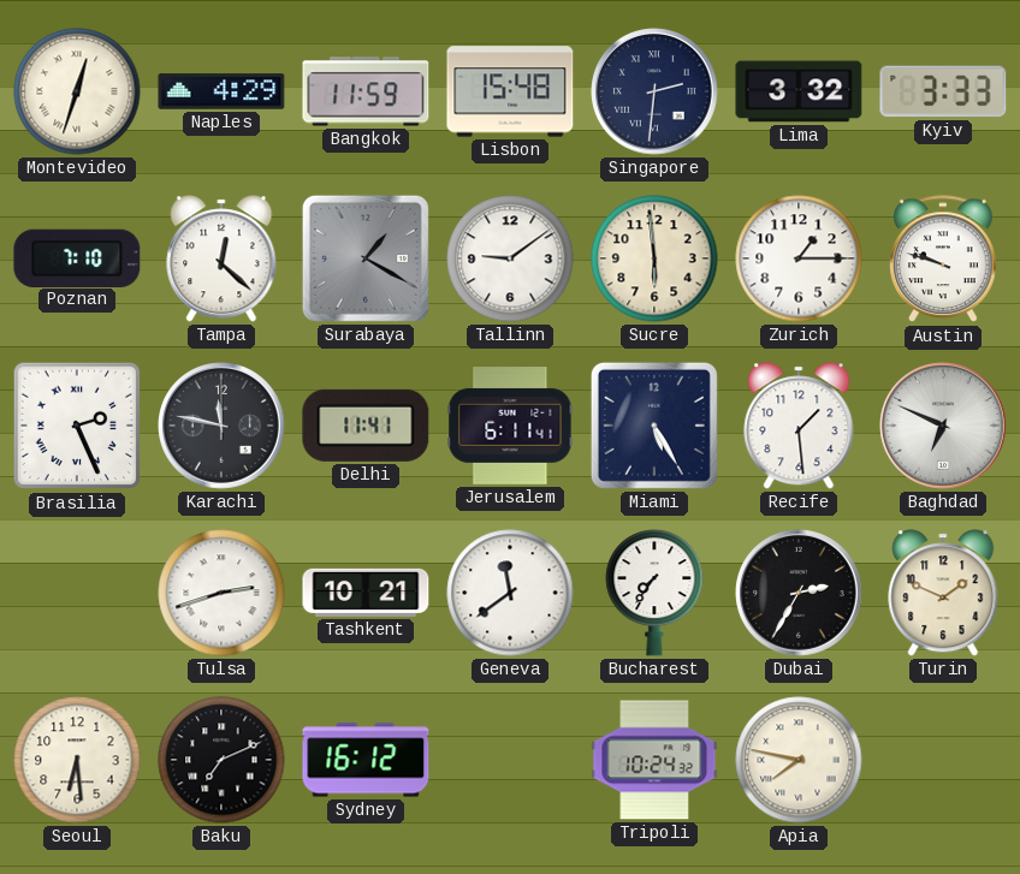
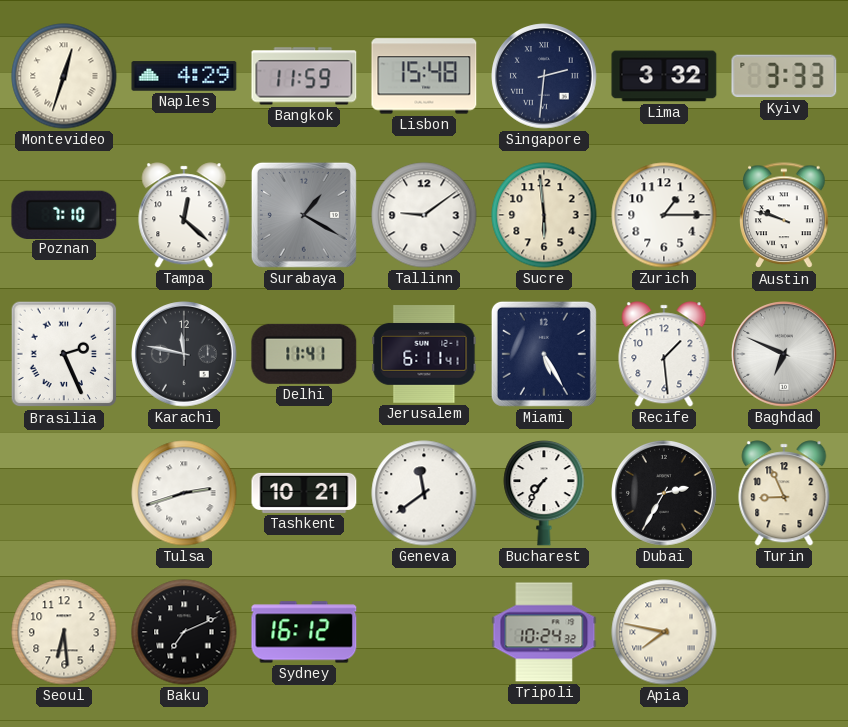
Turin: 1:49 -> 8:56 (784, 493)
